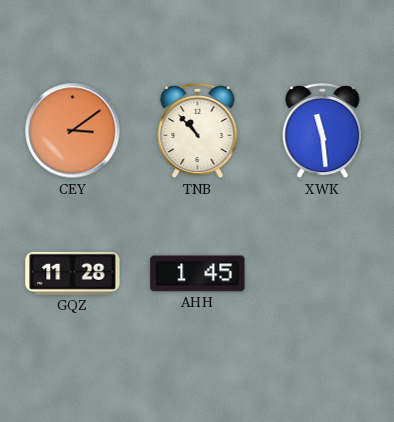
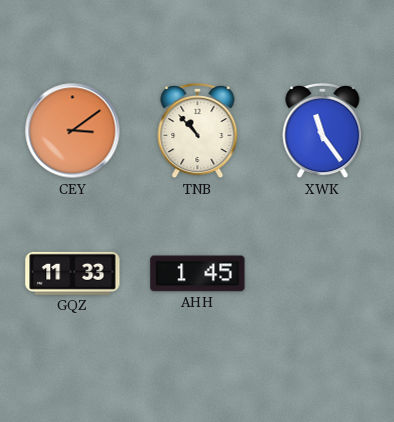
XWK: 11:29 -> 11:24 (323, 131)
GQZ: 11:28 -> 11:33 (73, 273)
